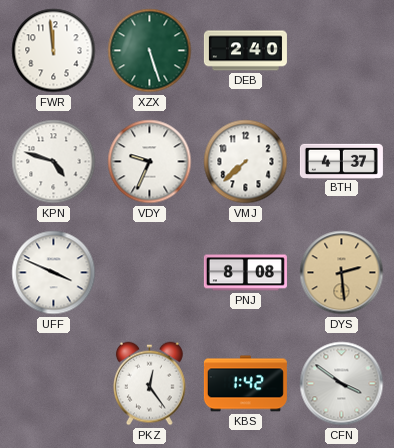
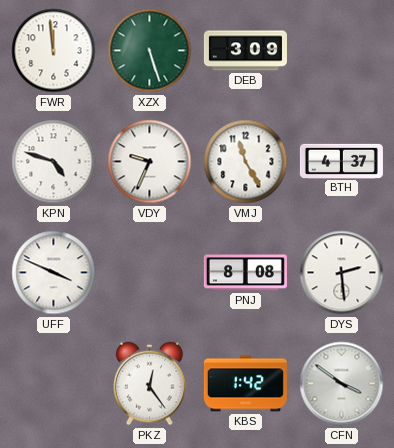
DEB: 2:40 -> 3:09 (245, 51)
VMJ: 7:38 -> 11:25 (246, 162)
DYS dial: champagne -> white (342, 273)
